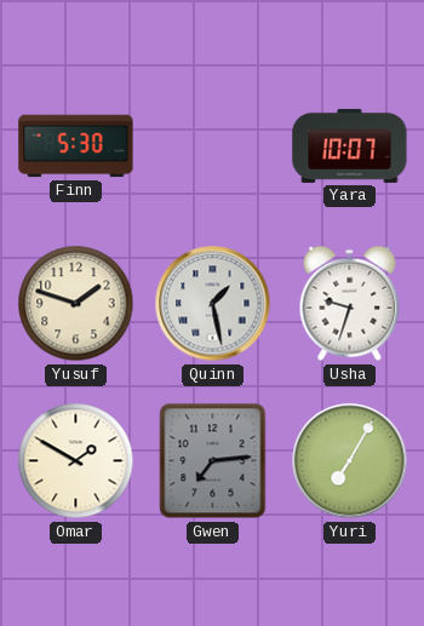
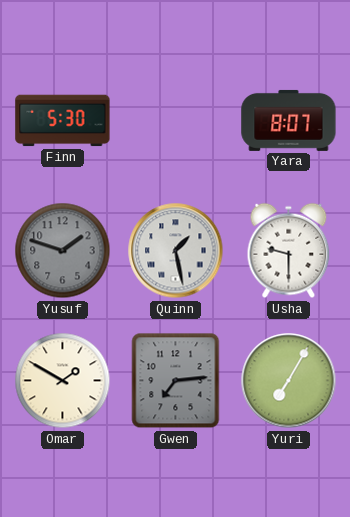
Yara: 10:07 -> 8:07 (289, 120)
Yusuf dial: cream -> grey (63, 251)
Usha: 9:33 -> 9:30 (289, 251)
